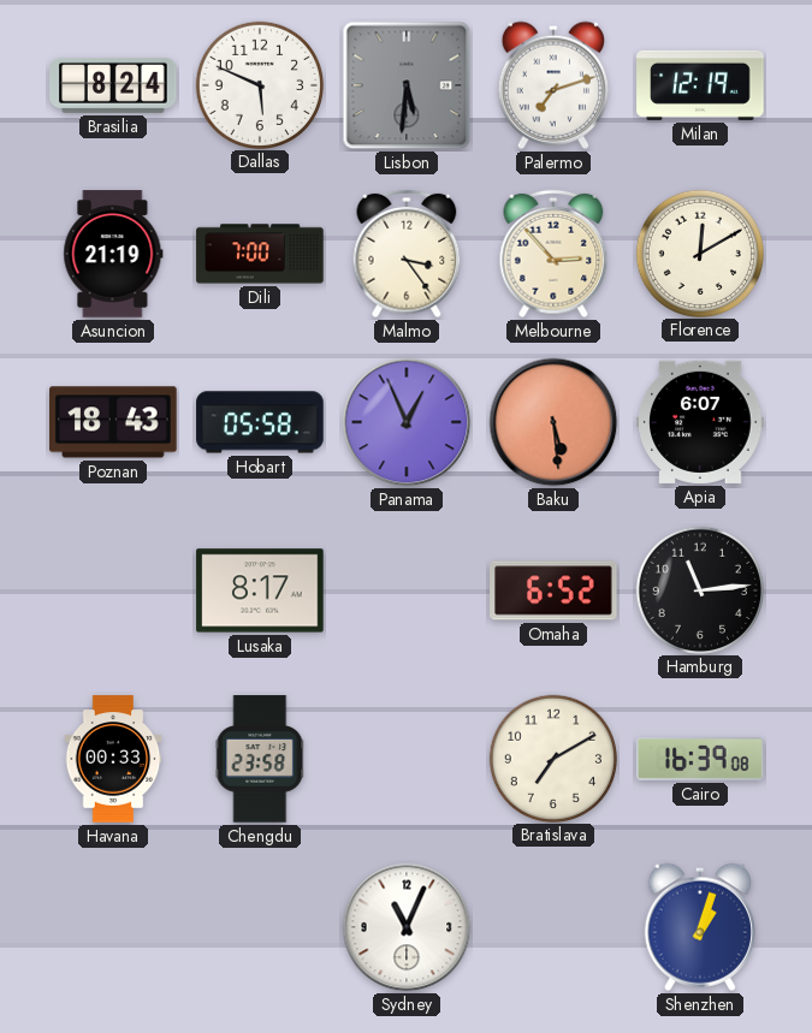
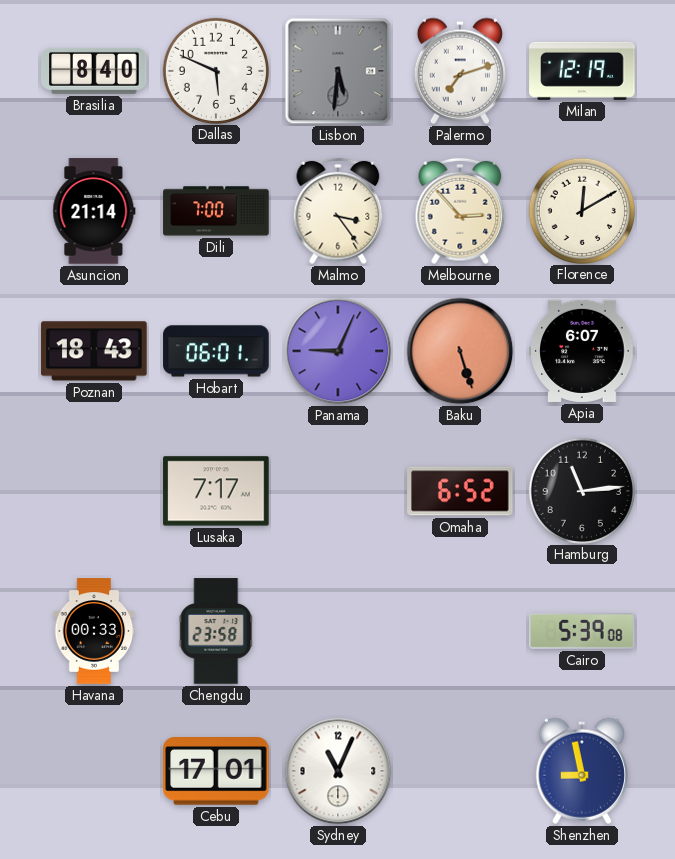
Brasilia: 8:24 -> 8:40 (94, 71)
Asuncion: 21:19 -> 21:14 (94, 211)
Hobart: 05:58 -> 06:01 (216, 351)
Panama: 12:56 -> 9:04 (338, 351)
Baku: 5:29 -> 5:27 (460, 351)
Lusaka: 8:17 -> 7:17 (216, 491)
Bratislava: 7:10 -> none (552, 758)
Cairo: 16:39 -> 5:39 (582, 632)
Cebu: none -> 17:01 (216, 772)
Shenzhen: 1:03 -> 8:58 (582, 771)
